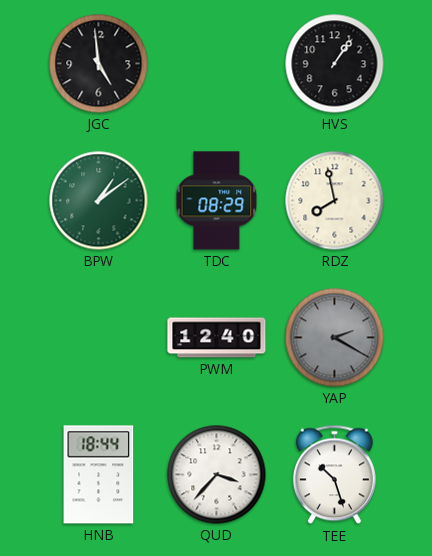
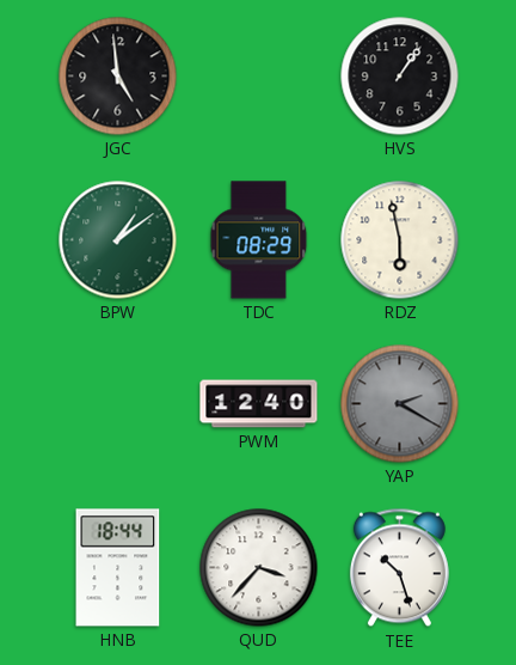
RDZ: 7:58 -> 5:58 (400, 240)
